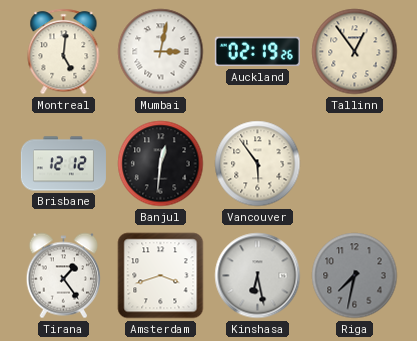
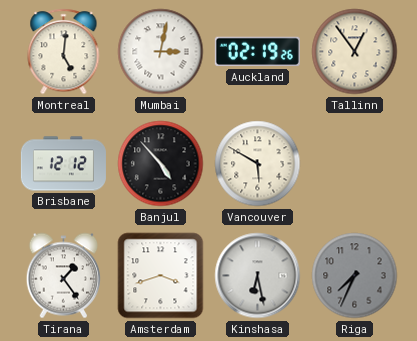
Banjul: 12:31 -> 4:53 (161, 164)
Vancouver: 5:54 -> 5:50 (258, 164)
Riga: 7:32 -> 7:34 (355, 276)
